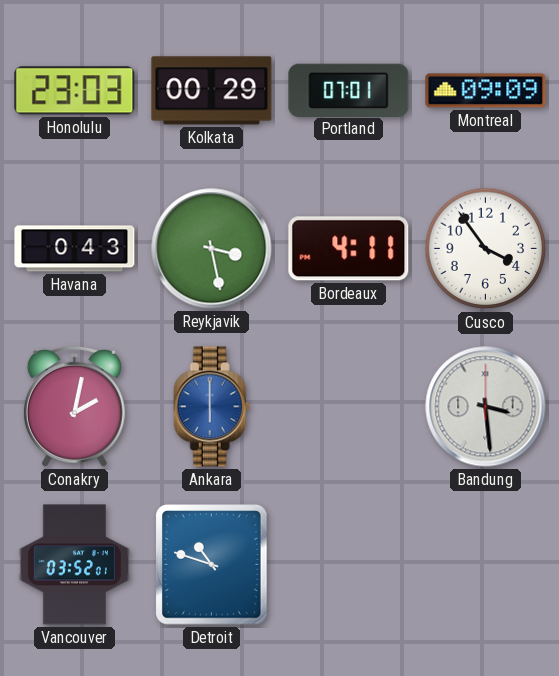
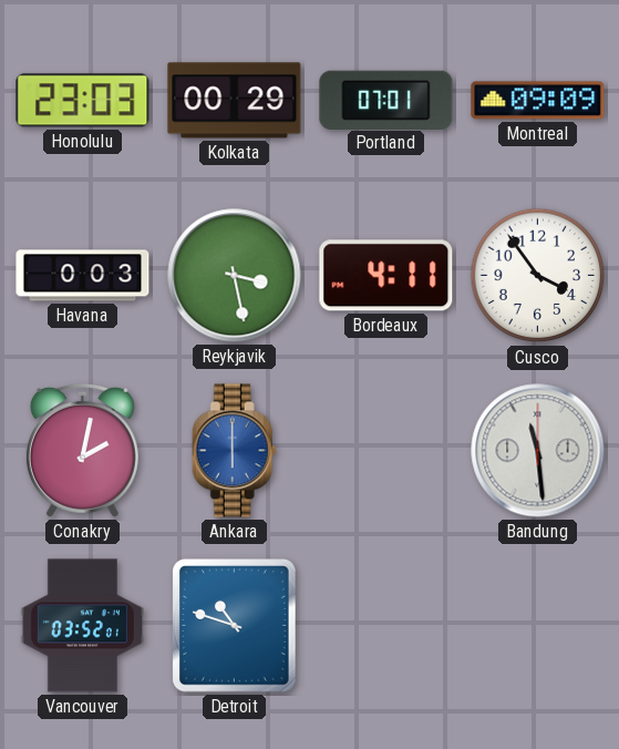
Havana: 0:43 -> 0:03 (83, 276)
Bandung: 3:29 -> 11:29 (538, 451)
